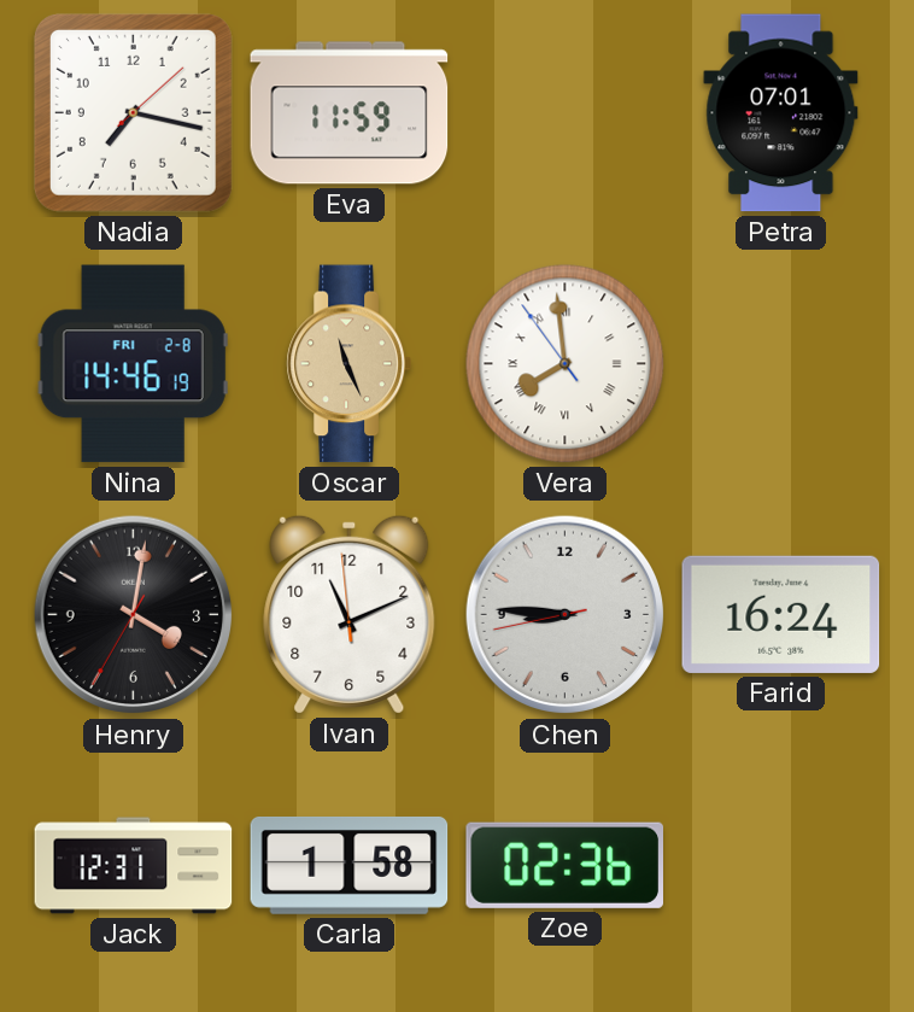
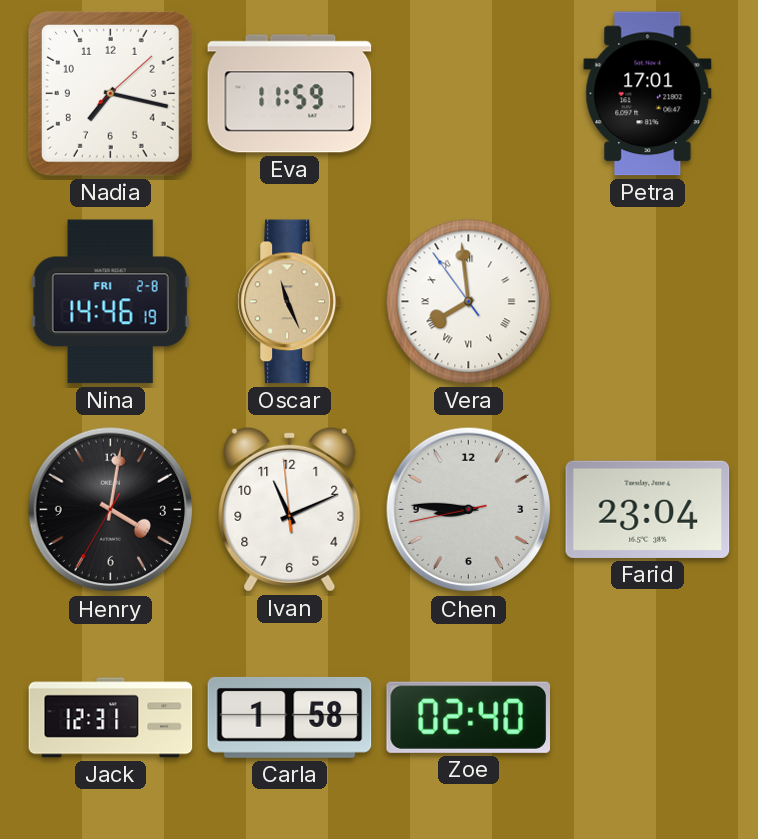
Petra: 07:01 -> 17:01 (648, 94)
Farid: 16:24 -> 23:04 (648, 509)
Zoe: 02:36 -> 02:40 (468, 717)
